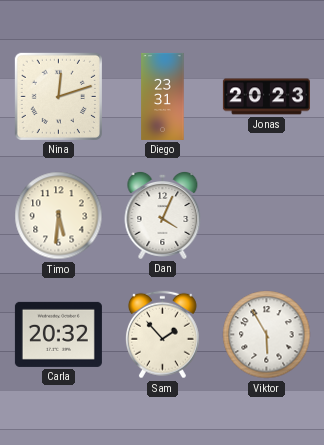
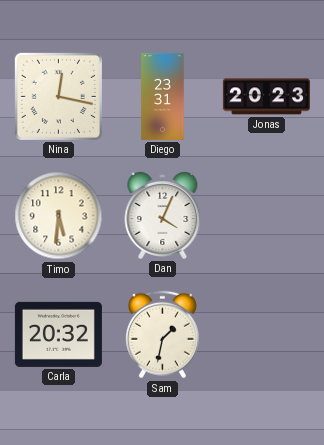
Nina: 12:12 -> 12:17 (58, 96)
Sam: 1:53 -> 1:32 (162, 335)
Viktor: 5:55 -> none (267, 335)
